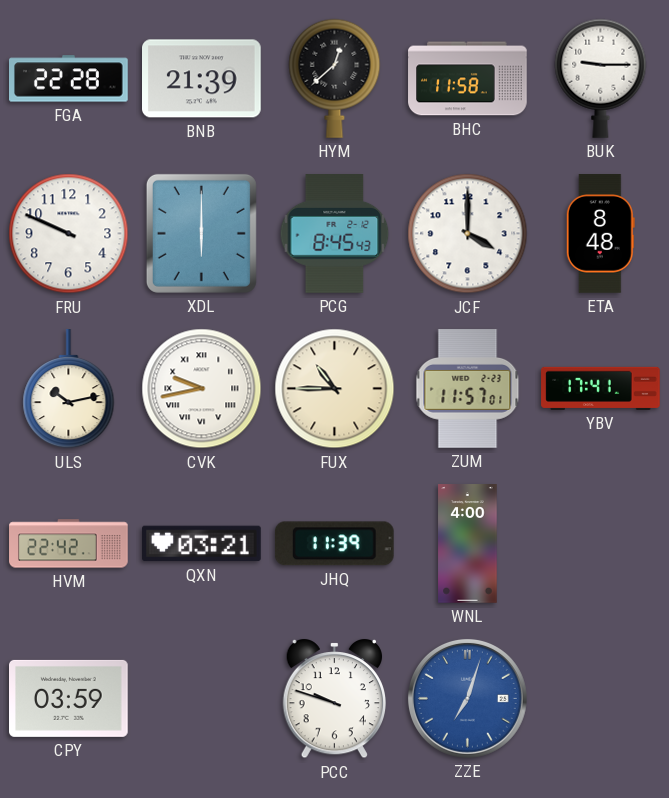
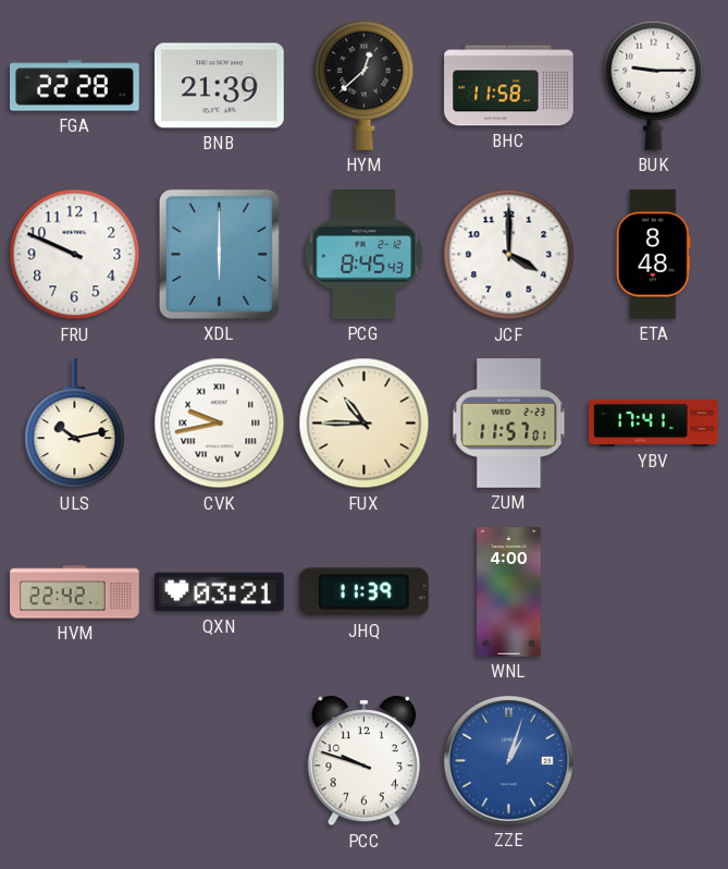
CPY: 03:59 -> none (69, 698)
ZZE: 7:03 -> 1:03 (508, 760)
